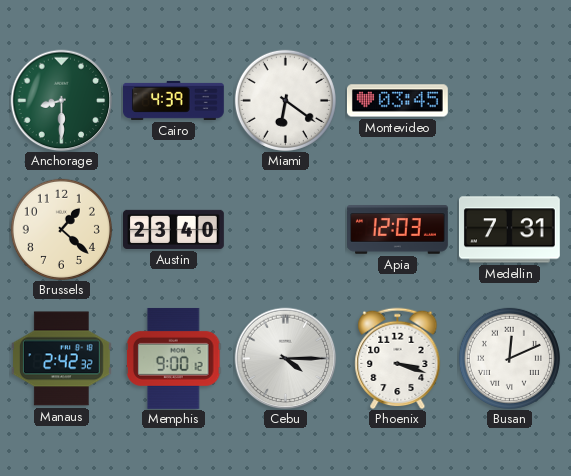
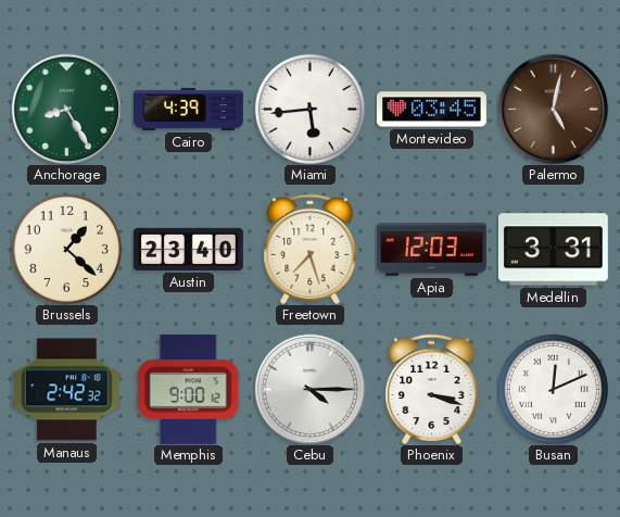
Anchorage: 8:30 -> 8:25 (66, 109)
Miami: 6:21 -> 5:44 (309, 109)
Palermo: none -> 5:02 (553, 109)
Freetown: none -> 7:27 (311, 249)
Medellin: 7:31 -> 3:31 (553, 250)
